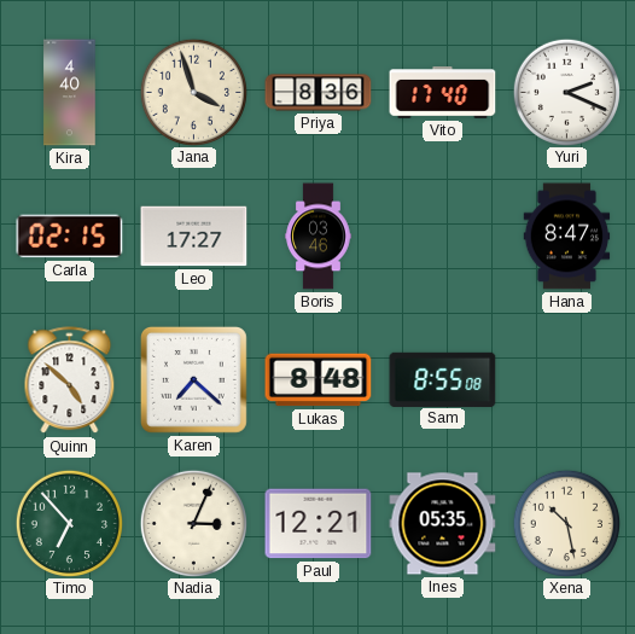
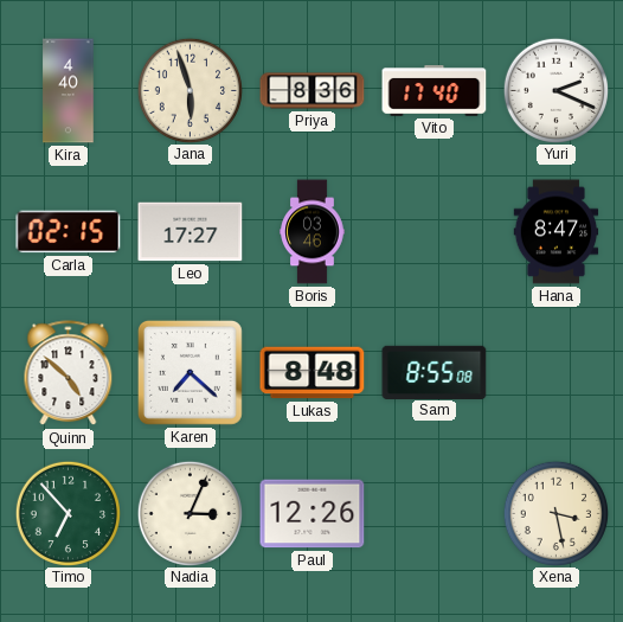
Jana: 3:57 -> 5:57 (190, 90)
Paul: 12:21 -> 12:26 (313, 514)
Ines: 05:35 -> none (443, 524)
Xena: 10:28 -> 3:28 (555, 513)
